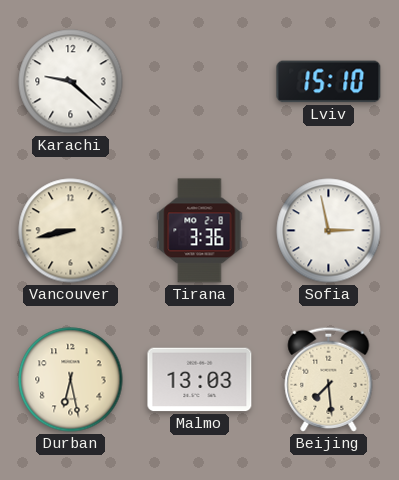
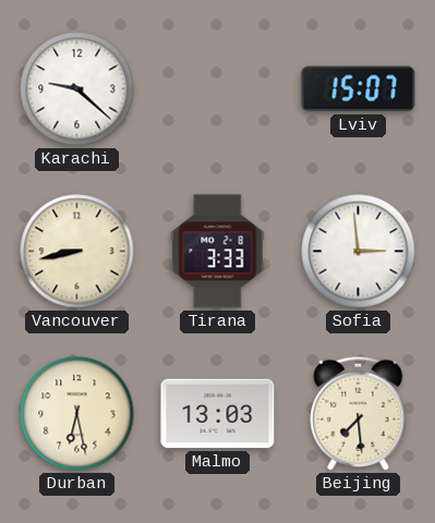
Lviv: 15:10 -> 15:07 (359, 89)
Tirana: 3:36 -> 3:33 (218, 252)
Sofia: 2:58 -> 2:59 (359, 252)
